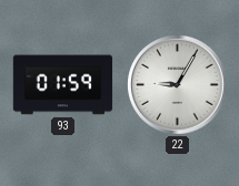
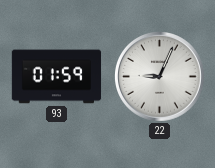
22: 9:05 -> 9:04 (160, 77)
